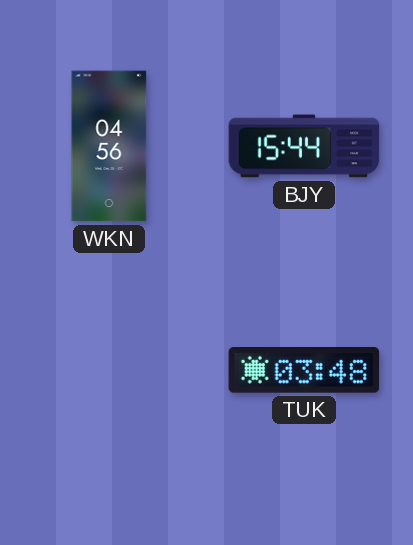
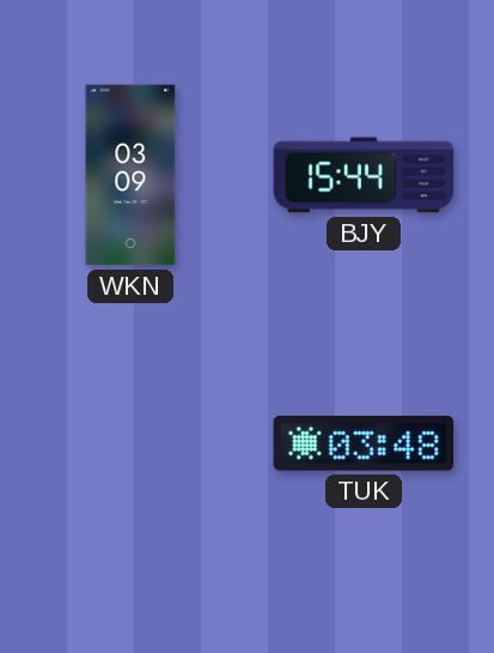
WKN: 04:56 -> 03:09 (130, 175)
